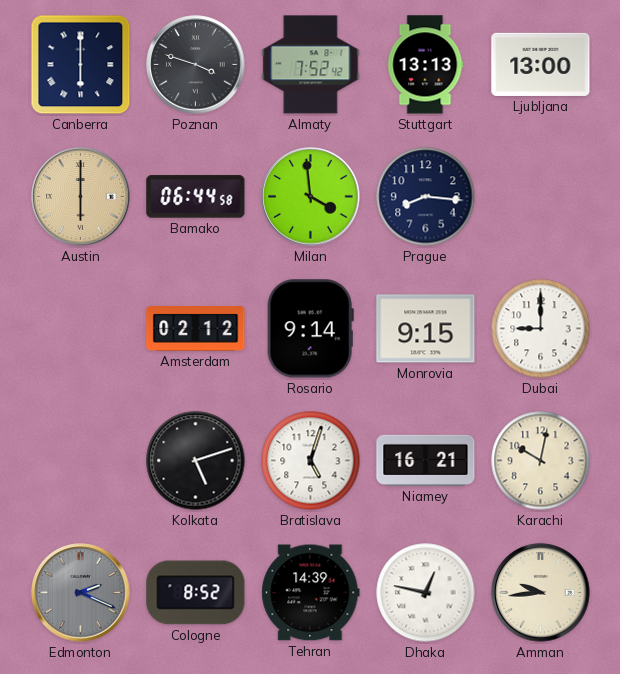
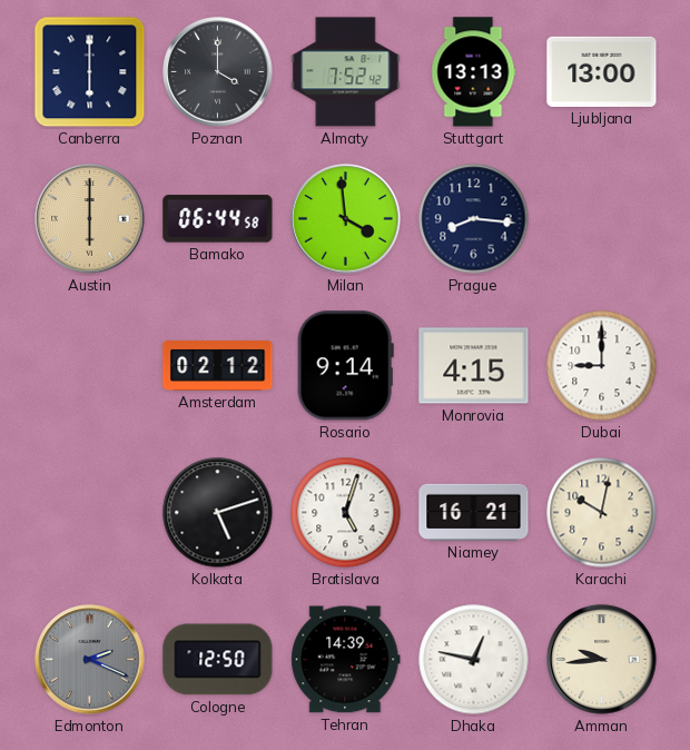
Poznan: 3:48 -> 4:00 (218, 72)
Monrovia: 9:15 -> 4:15 (474, 366)
Cologne: 8:52 -> 12:50 (218, 660)
